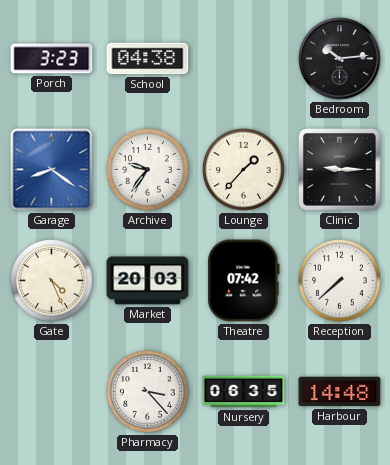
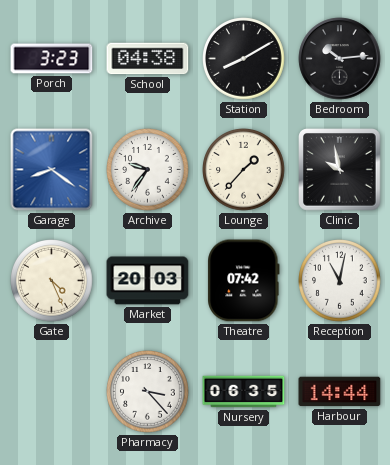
Station: none -> 8:10 (244, 59)
Clinic: 9:15 -> 9:58 (340, 170)
Reception: 7:38 -> 11:02 (340, 281)
Harbour: 14:48 -> 14:44 (340, 392)
